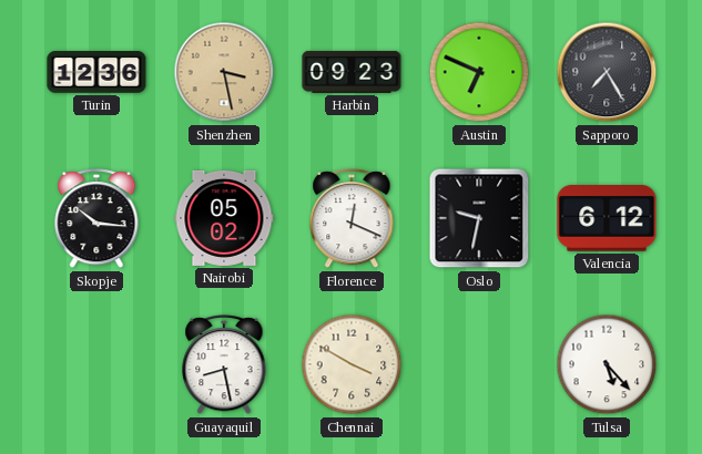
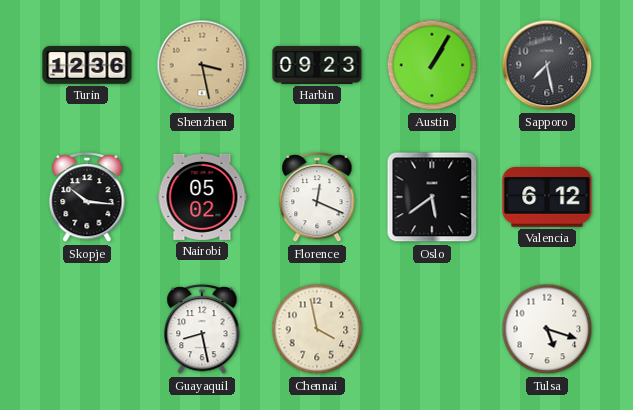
Austin: 6:49 -> 1:05 (432, 65)
Sapporo: 7:25 -> 7:28 (547, 65)
Oslo: 9:32 -> 5:39 (432, 197)
Chennai: 3:50 -> 3:58 (317, 329)
Tulsa: 5:23 -> 5:18 (547, 329)
